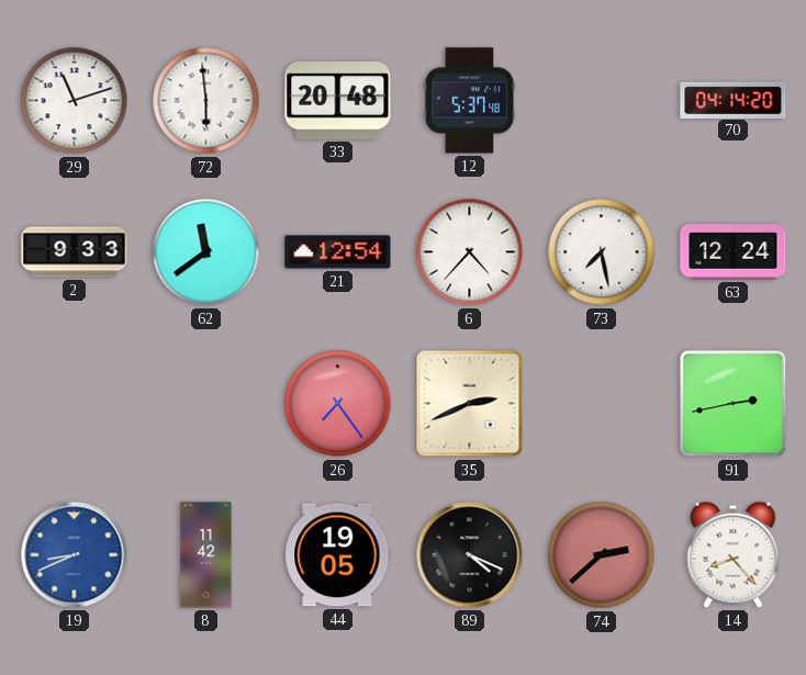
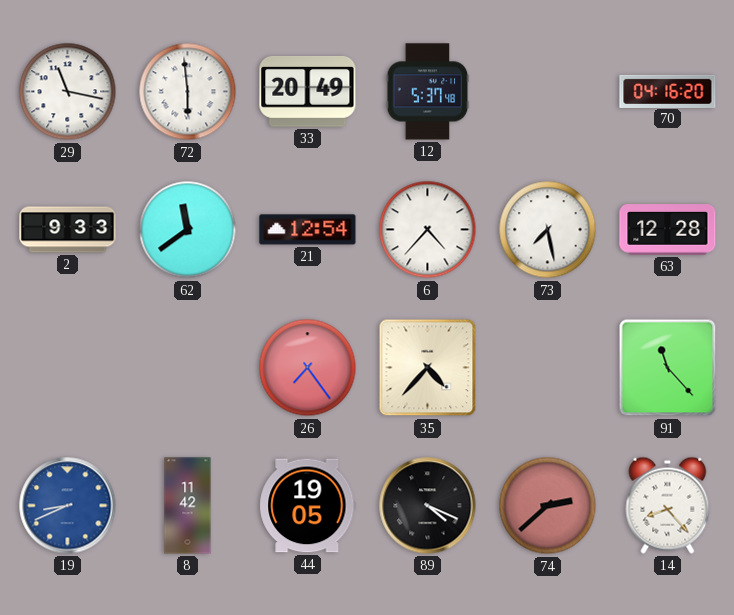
29: 11:12 -> 11:17 (68, 92)
33: 20:48 -> 20:49 (308, 91)
70: 04:14 -> 04:16 (668, 91)
63: 12:24 -> 12:28 (668, 230)
35: 2:41 -> 4:37 (428, 368)
91: 2:43 -> 11:23 (668, 368)
